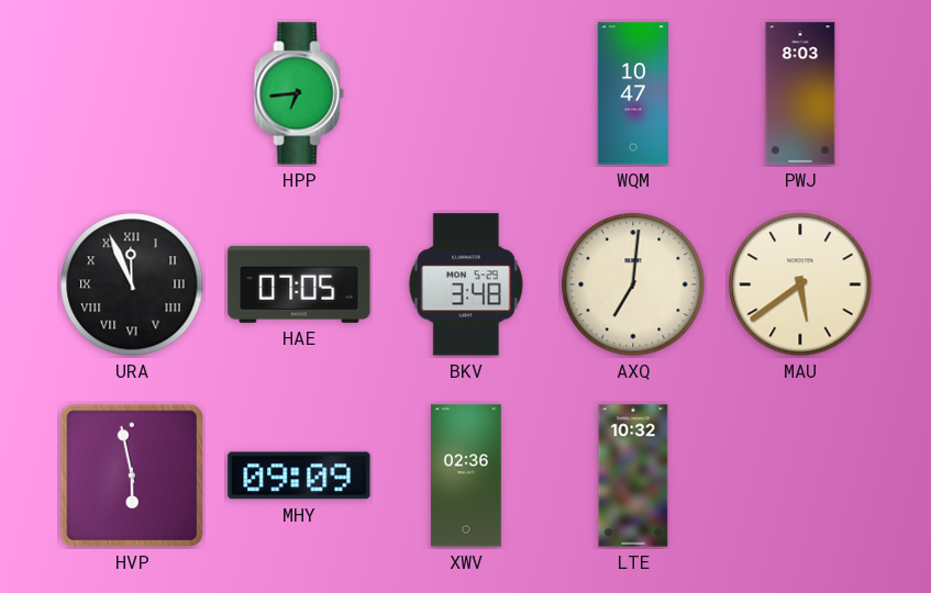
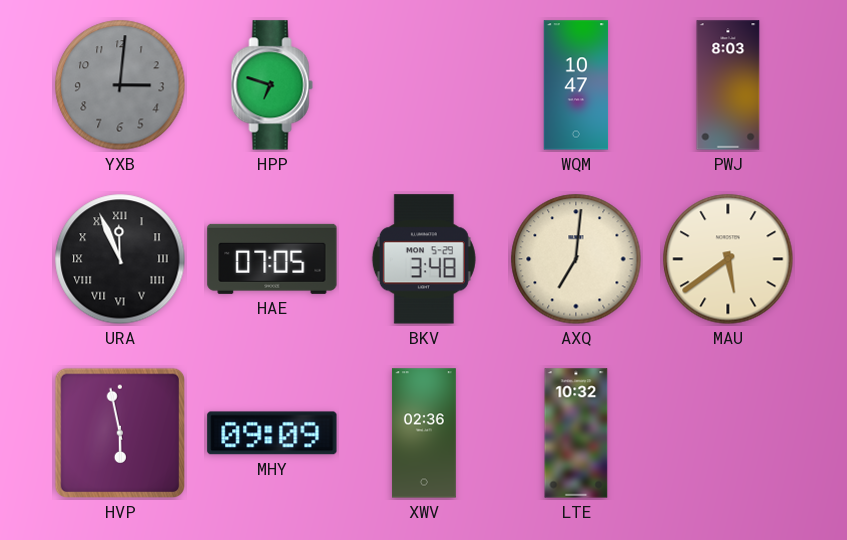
YXB: none -> 3:01 (120, 85)
HPP: 6:44 -> 6:48 (272, 85)
